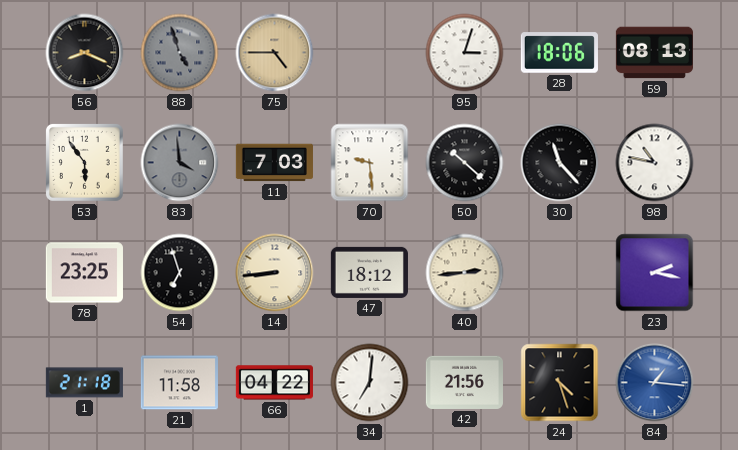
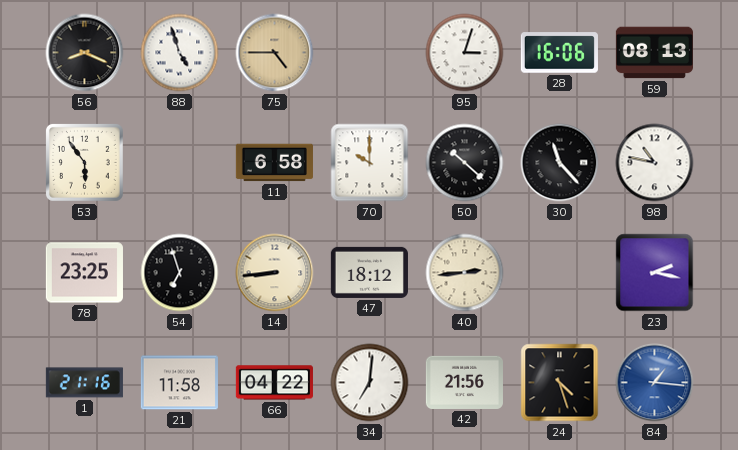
88 dial: grey -> white (180, 53)
28: 18:06 -> 16:06 (559, 53)
83: 3:59 -> none (180, 163)
11: 7:03 -> 6:58 (274, 163)
70: 9:29 -> 10:00 (370, 163)
1: 21:18 -> 21:16 (84, 383)
